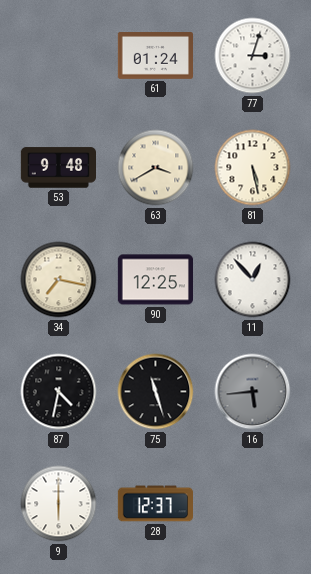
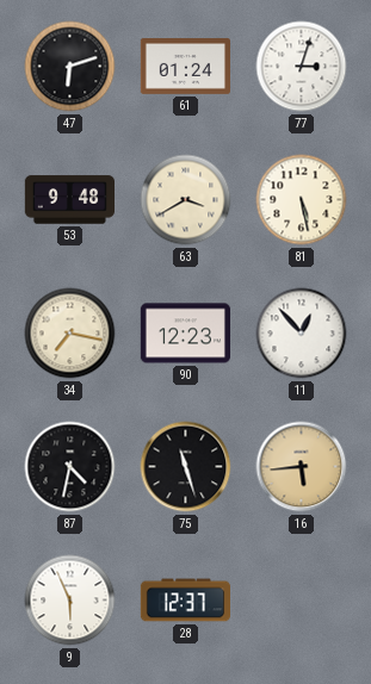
47: none -> 6:12 (70, 67)
90: 12:25 -> 12:23 (185, 334)
16 dial: grey -> champagne (302, 467)
9: 6:00 -> 5:56 (70, 601)
